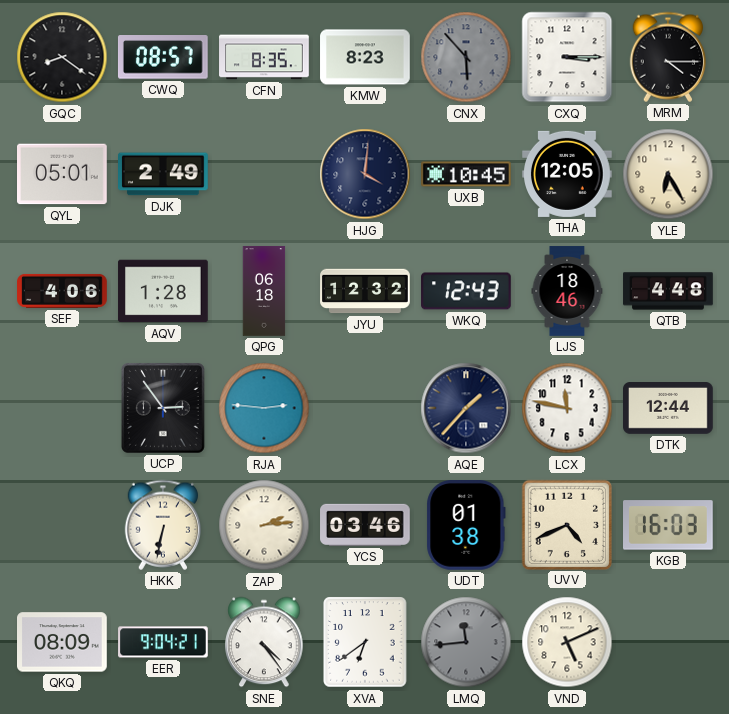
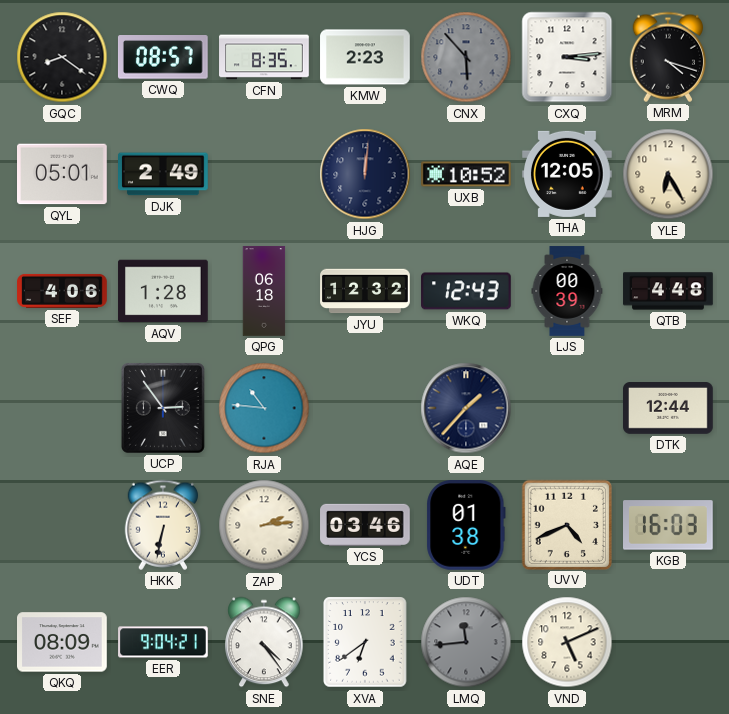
KMW: 8:23 -> 2:23 (365, 57)
CXQ: 3:15 -> 3:14 (567, 57)
MRM: 4:15 -> 4:18 (667, 57)
HJG: 4:01 -> 12:01 (365, 174)
UXB: 10:45 -> 10:52 (466, 174)
LJS: 18:46 -> 00:39 (567, 291)
RJA: 2:46 -> 10:46 (264, 408)
LCX: 11:47 -> none (567, 408)
